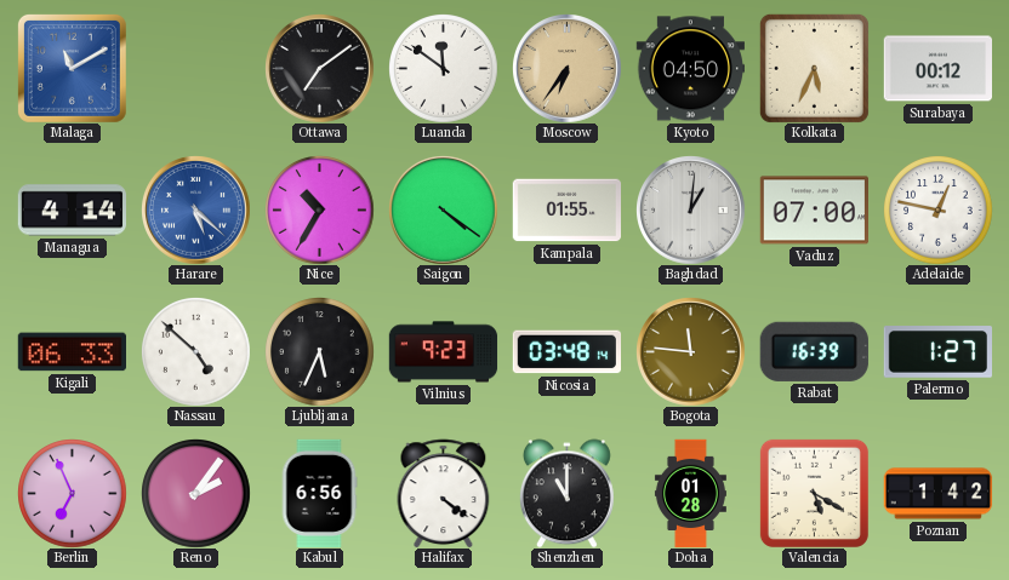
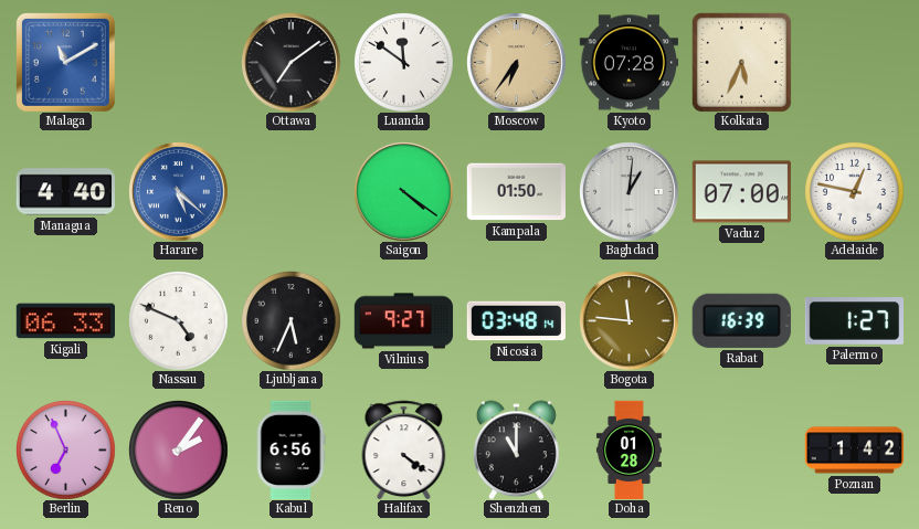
Kyoto: 04:50 -> 07:28 (628, 63)
Surabaya: 00:12 -> none (937, 69)
Managua: 4:14 -> 4:40 (65, 192)
Nice: 10:35 -> none (319, 209)
Kampala: 01:55 -> 01:50 (516, 192)
Nassau: 4:52 -> 4:49 (178, 320)
Vilnius: 9:23 -> 9:27 (403, 321)
Valencia: 5:20 -> none (814, 493)
